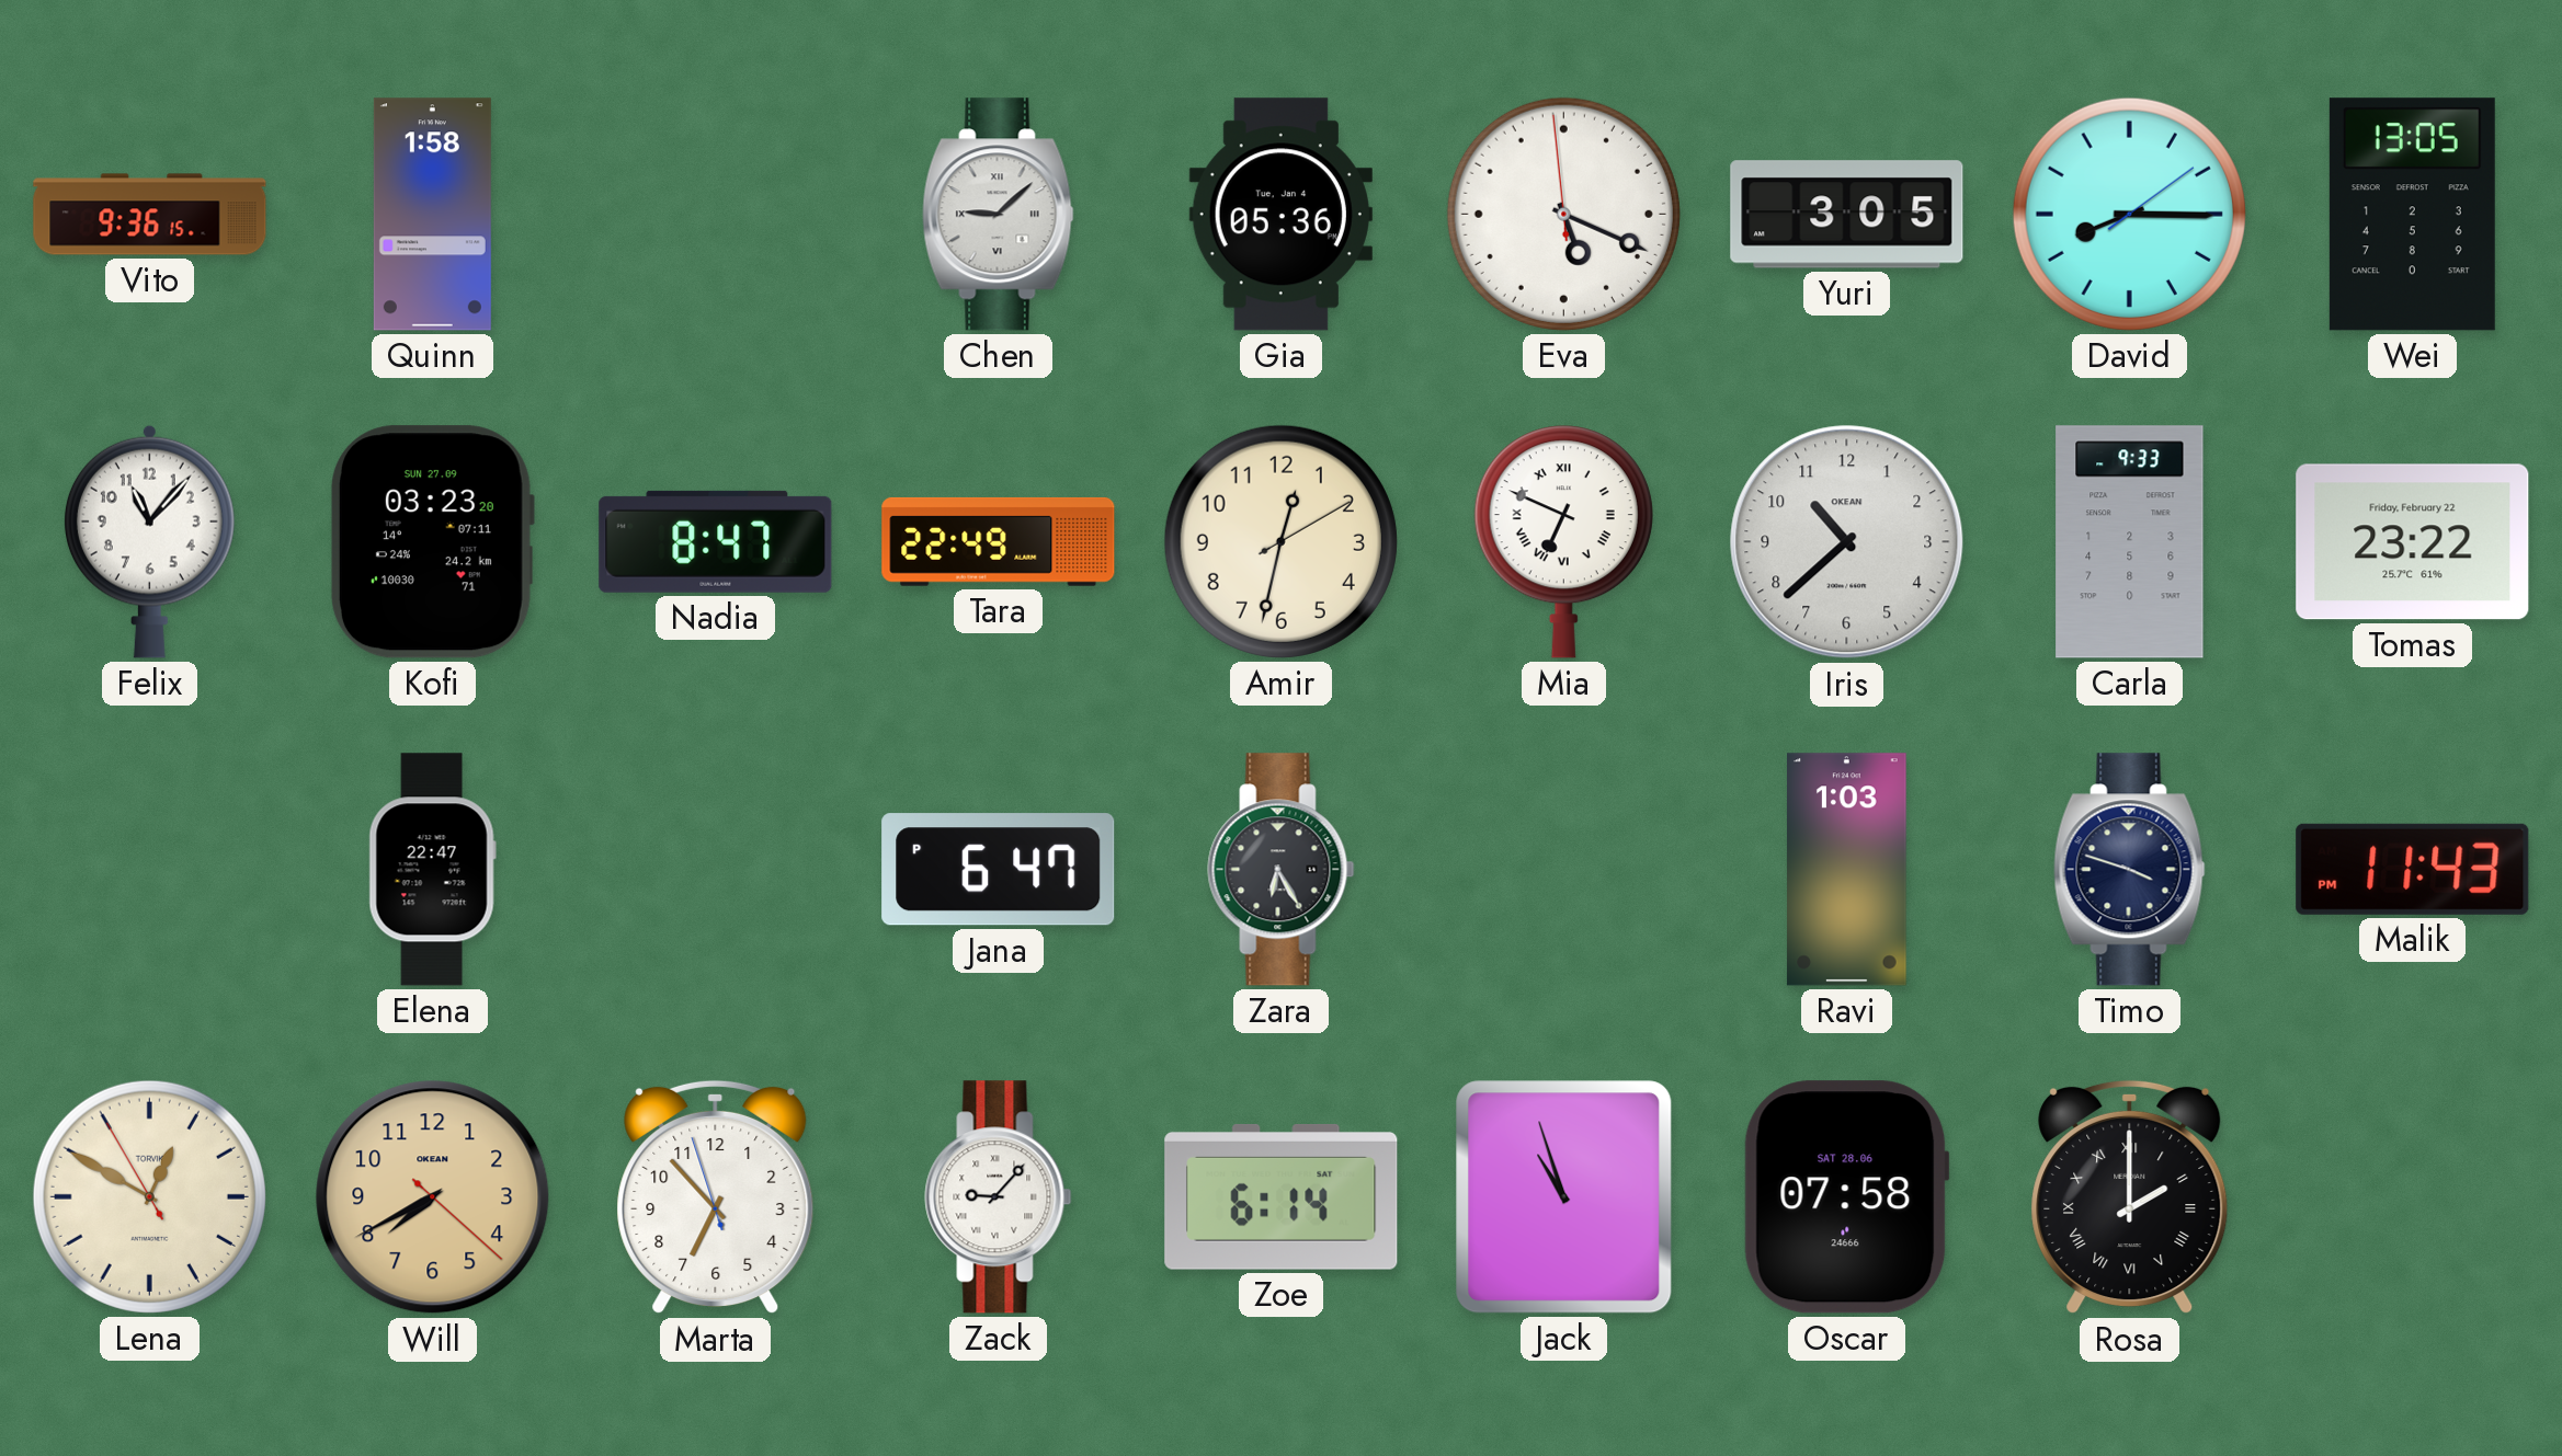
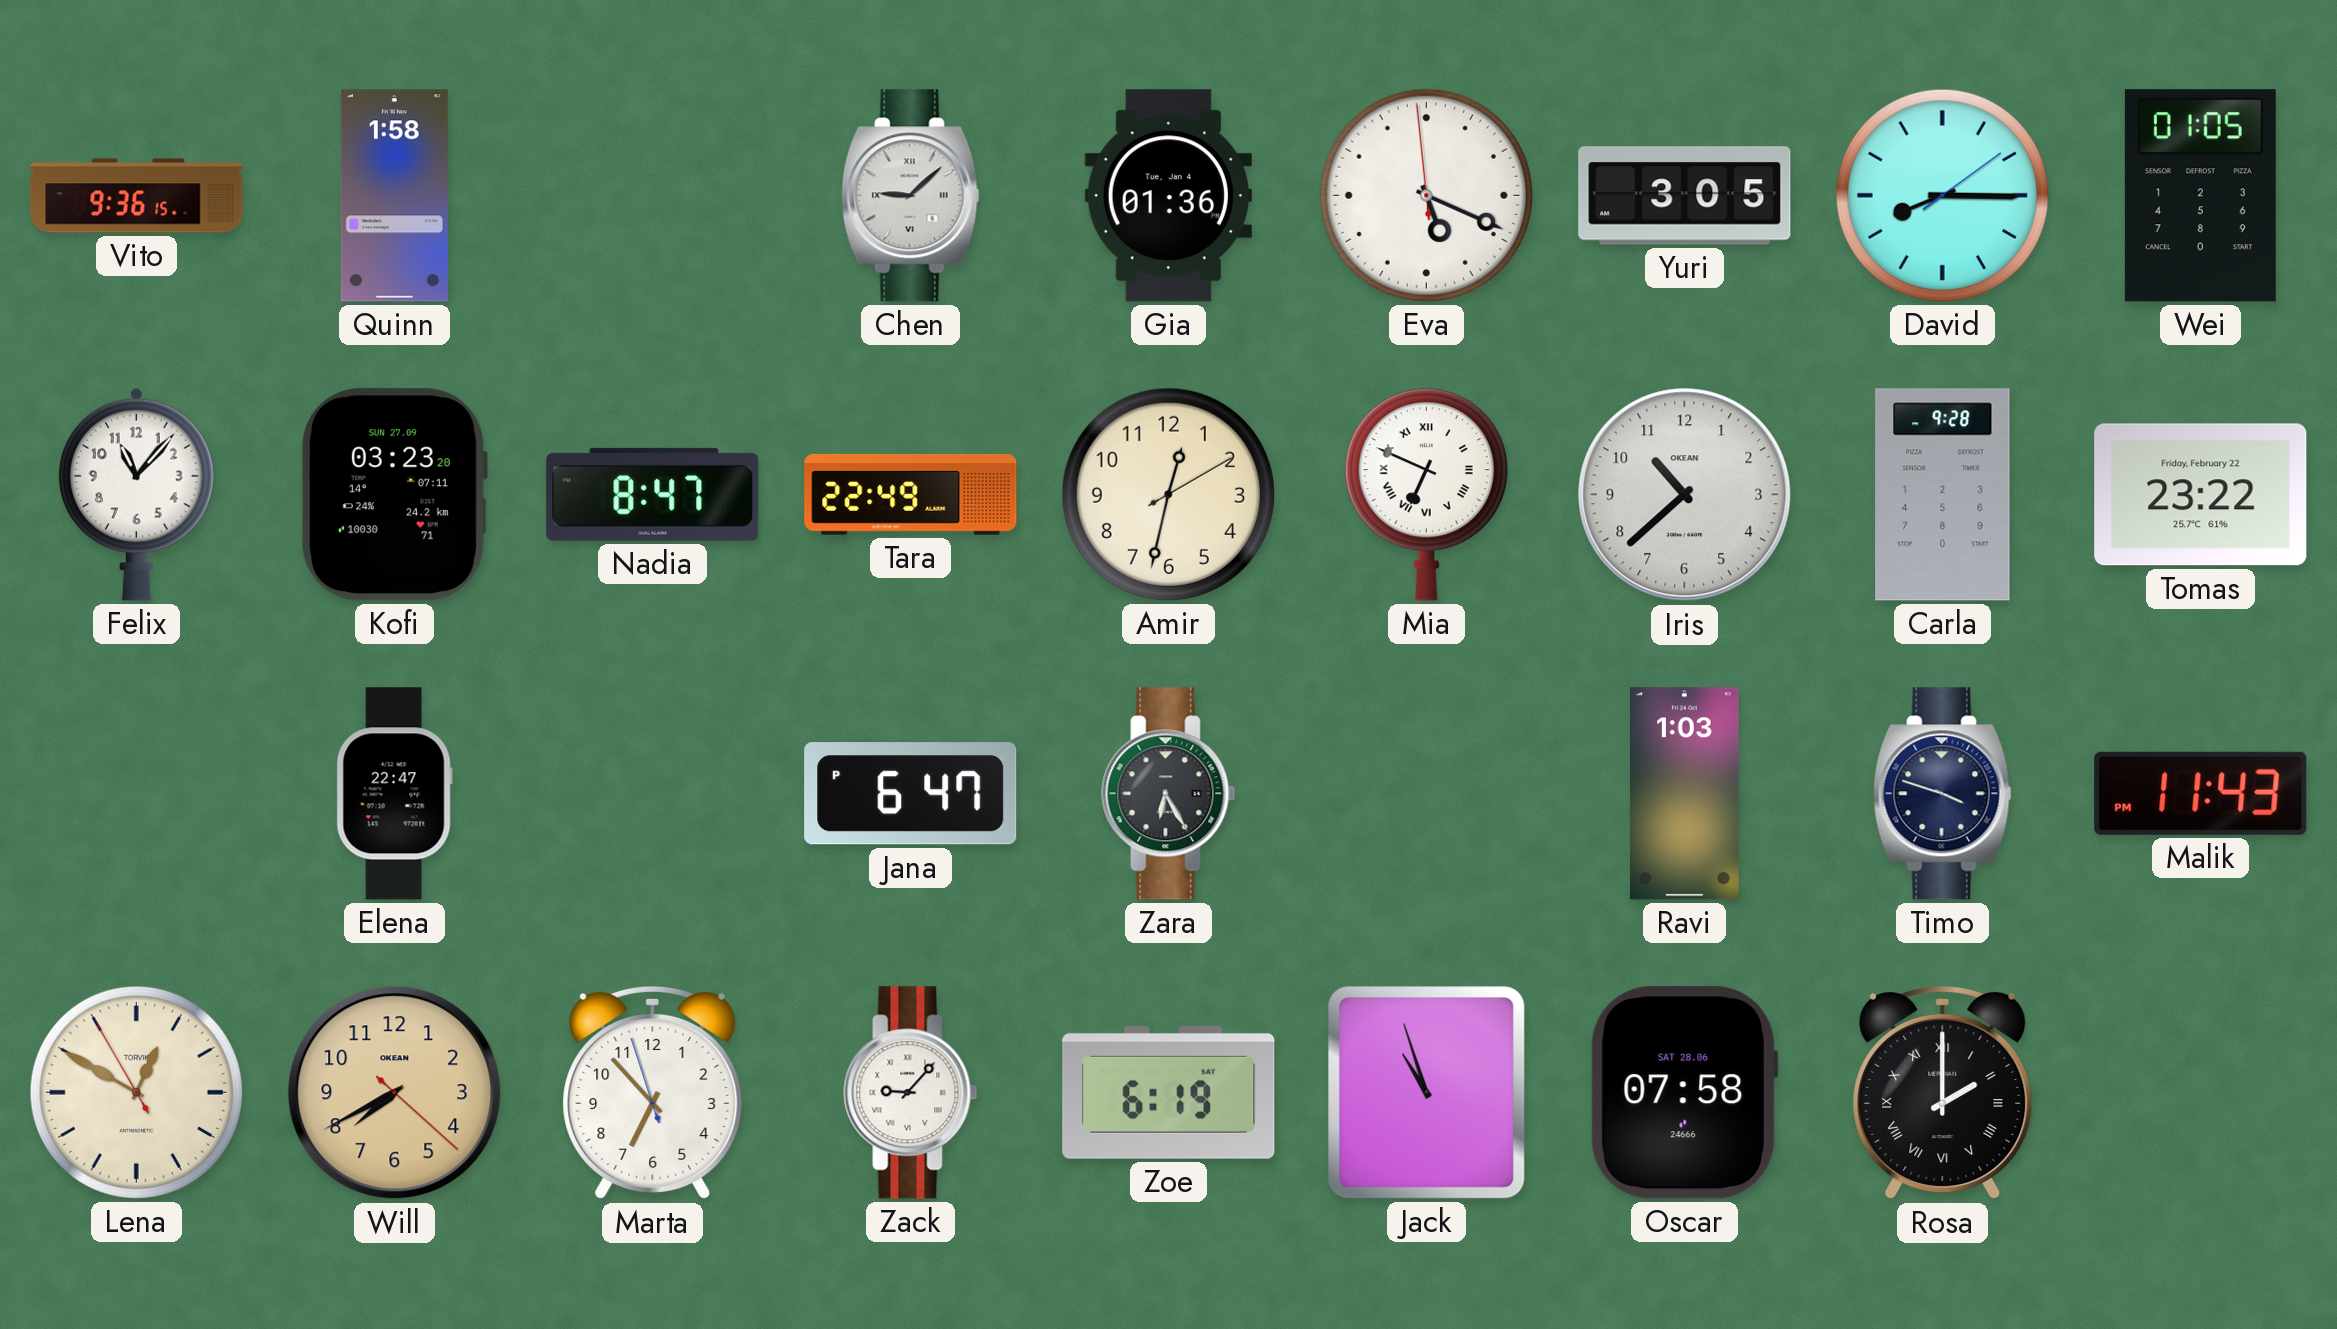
Gia: 05:36 -> 01:36 (1168, 196)
Wei: 13:05 -> 01:05 (2200, 196)
Carla: 9:33 -> 9:28 (1943, 495)
Zoe: 6:14 -> 6:19 (1169, 1092)
